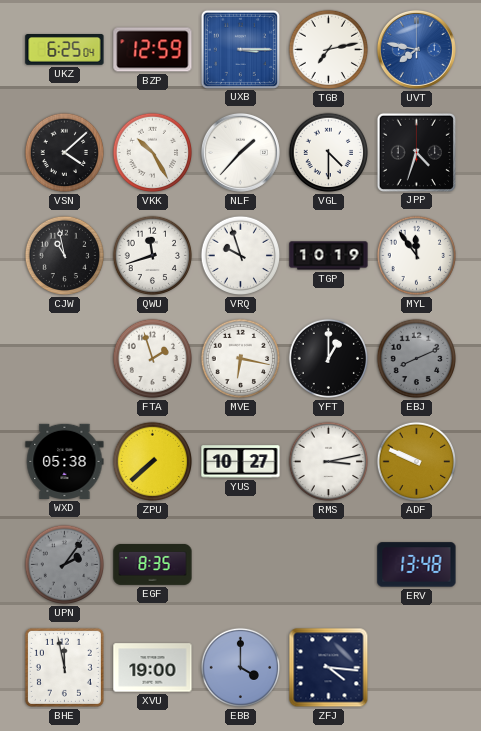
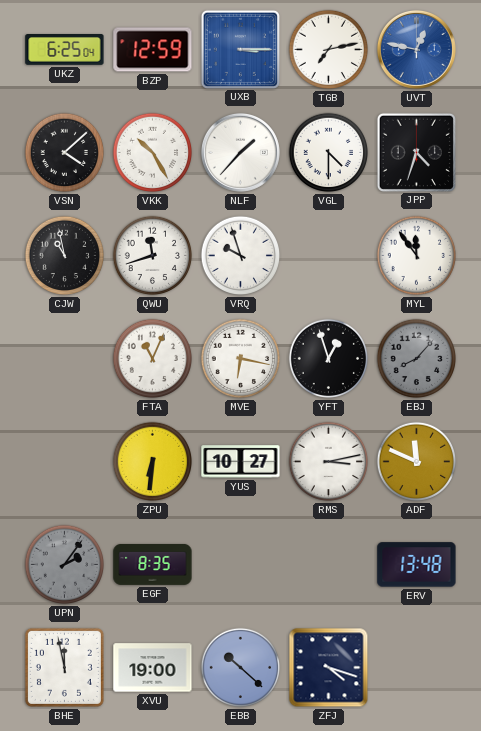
UVT: 7:47 -> 12:47 (416, 49)
TGP: 10:19 -> none (329, 256)
FTA: 1:57 -> 11:04 (153, 359)
YFT: 1:00 -> 12:57 (329, 359)
EBJ: 8:11 -> 8:07 (417, 359)
WXD: 05:38 -> none (65, 461)
ZPU: 7:38 -> 6:31 (153, 462)
ADF: 9:49 -> 11:49 (417, 462)
EBB: 4:00 -> 10:22 (241, 668)
ZFJ: 4:16 -> 4:18 (329, 668)
